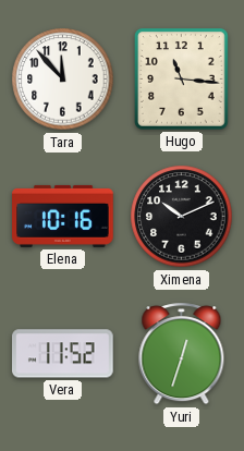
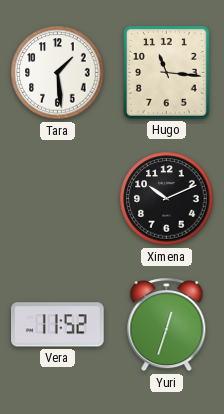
Tara: 11:53 -> 1:29 (58, 73)
Elena: 10:16 -> none (63, 216)
